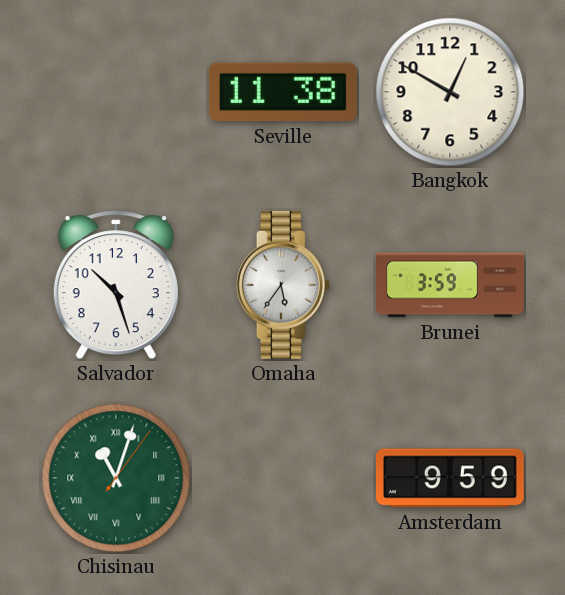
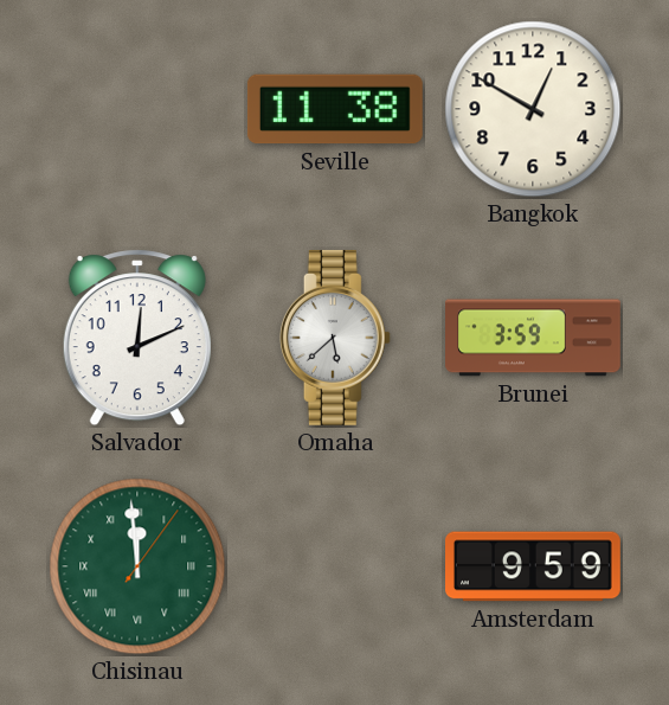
Salvador: 10:27 -> 12:11 (137, 338)
Omaha: 5:36 -> 5:38 (335, 338)
Chisinau: 11:03 -> 11:59 (137, 566)
